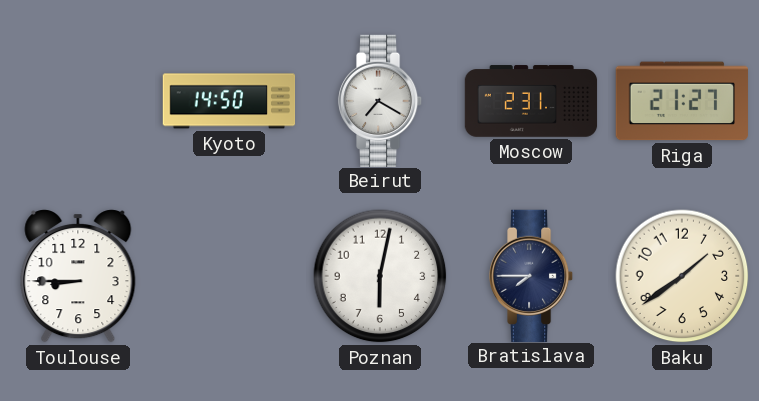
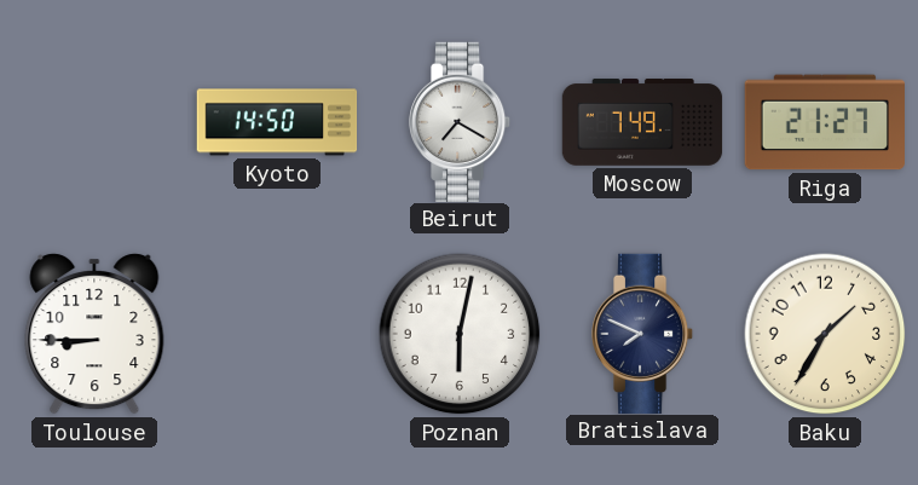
Moscow: 2:31 -> 7:49 (642, 122)
Bratislava: 7:45 -> 7:49 (642, 333)
Baku: 1:39 -> 1:35 (825, 334)
